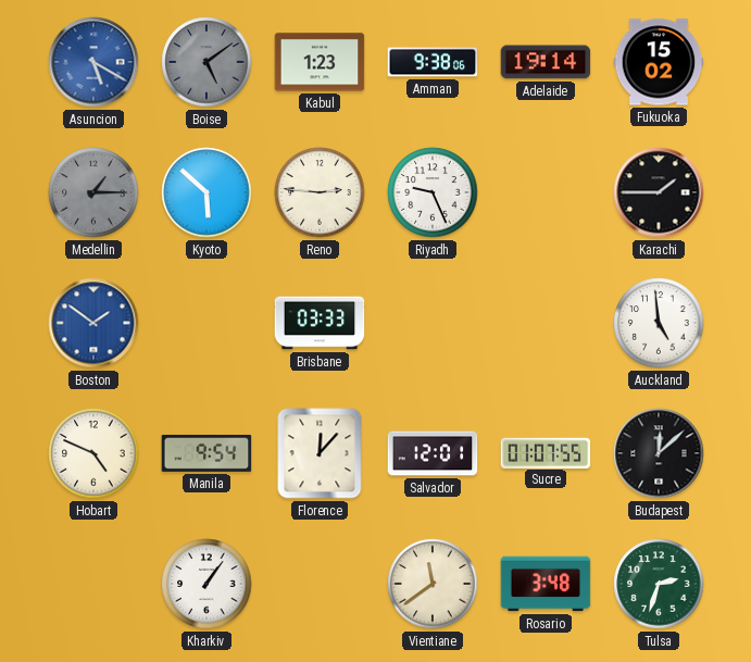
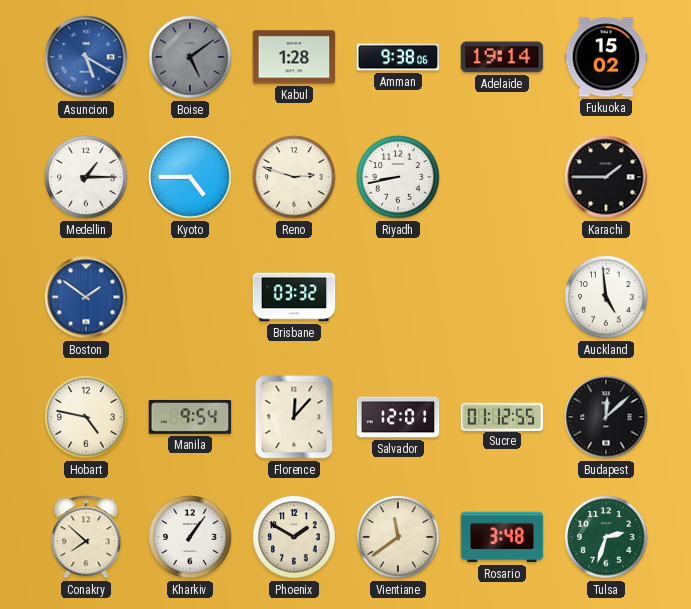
Kabul: 1:23 -> 1:28 (294, 57)
Medellin dial: grey -> white (86, 177)
Kyoto: 5:52 -> 4:45 (190, 177)
Reno: 2:46 -> 2:48 (294, 177)
Riyadh: 9:26 -> 8:43 (398, 177)
Brisbane: 03:33 -> 03:32 (294, 297)
Hobart: 4:49 -> 4:47 (86, 417)
Sucre: 01:07 -> 01:12 (502, 416)
Conakry: none -> 7:52 (86, 537)
Phoenix: none -> 1:50 (294, 537)
